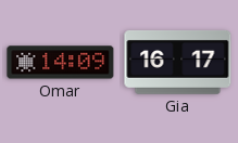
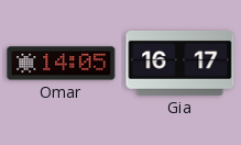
Omar: 14:09 -> 14:05 (62, 64)
